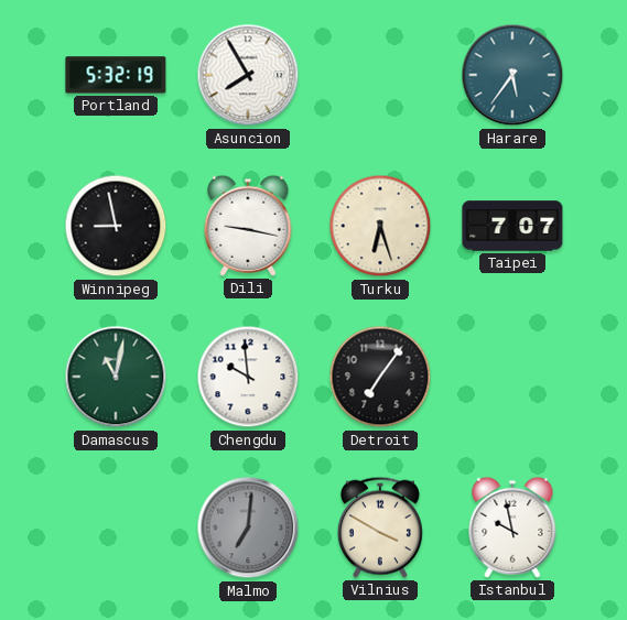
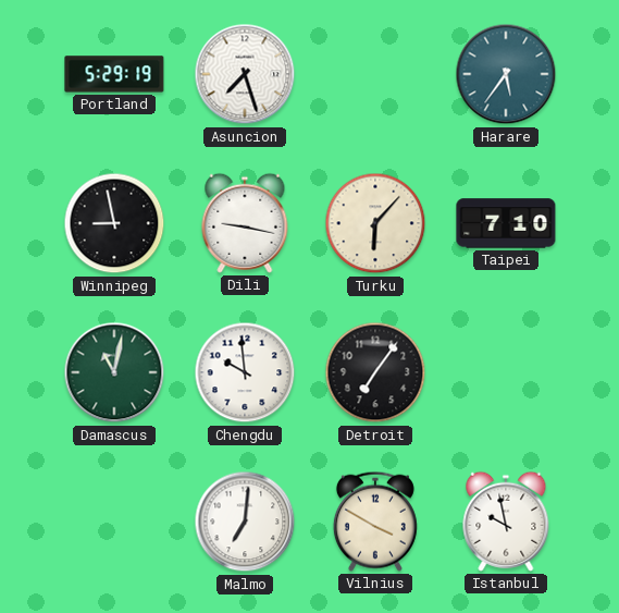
Portland: 5:32 -> 5:29 (114, 74)
Asuncion: 7:55 -> 7:27 (245, 74)
Turku: 6:27 -> 6:07 (375, 223)
Taipei: 7:07 -> 7:10 (506, 223)
Malmo dial: grey -> white (245, 522)
